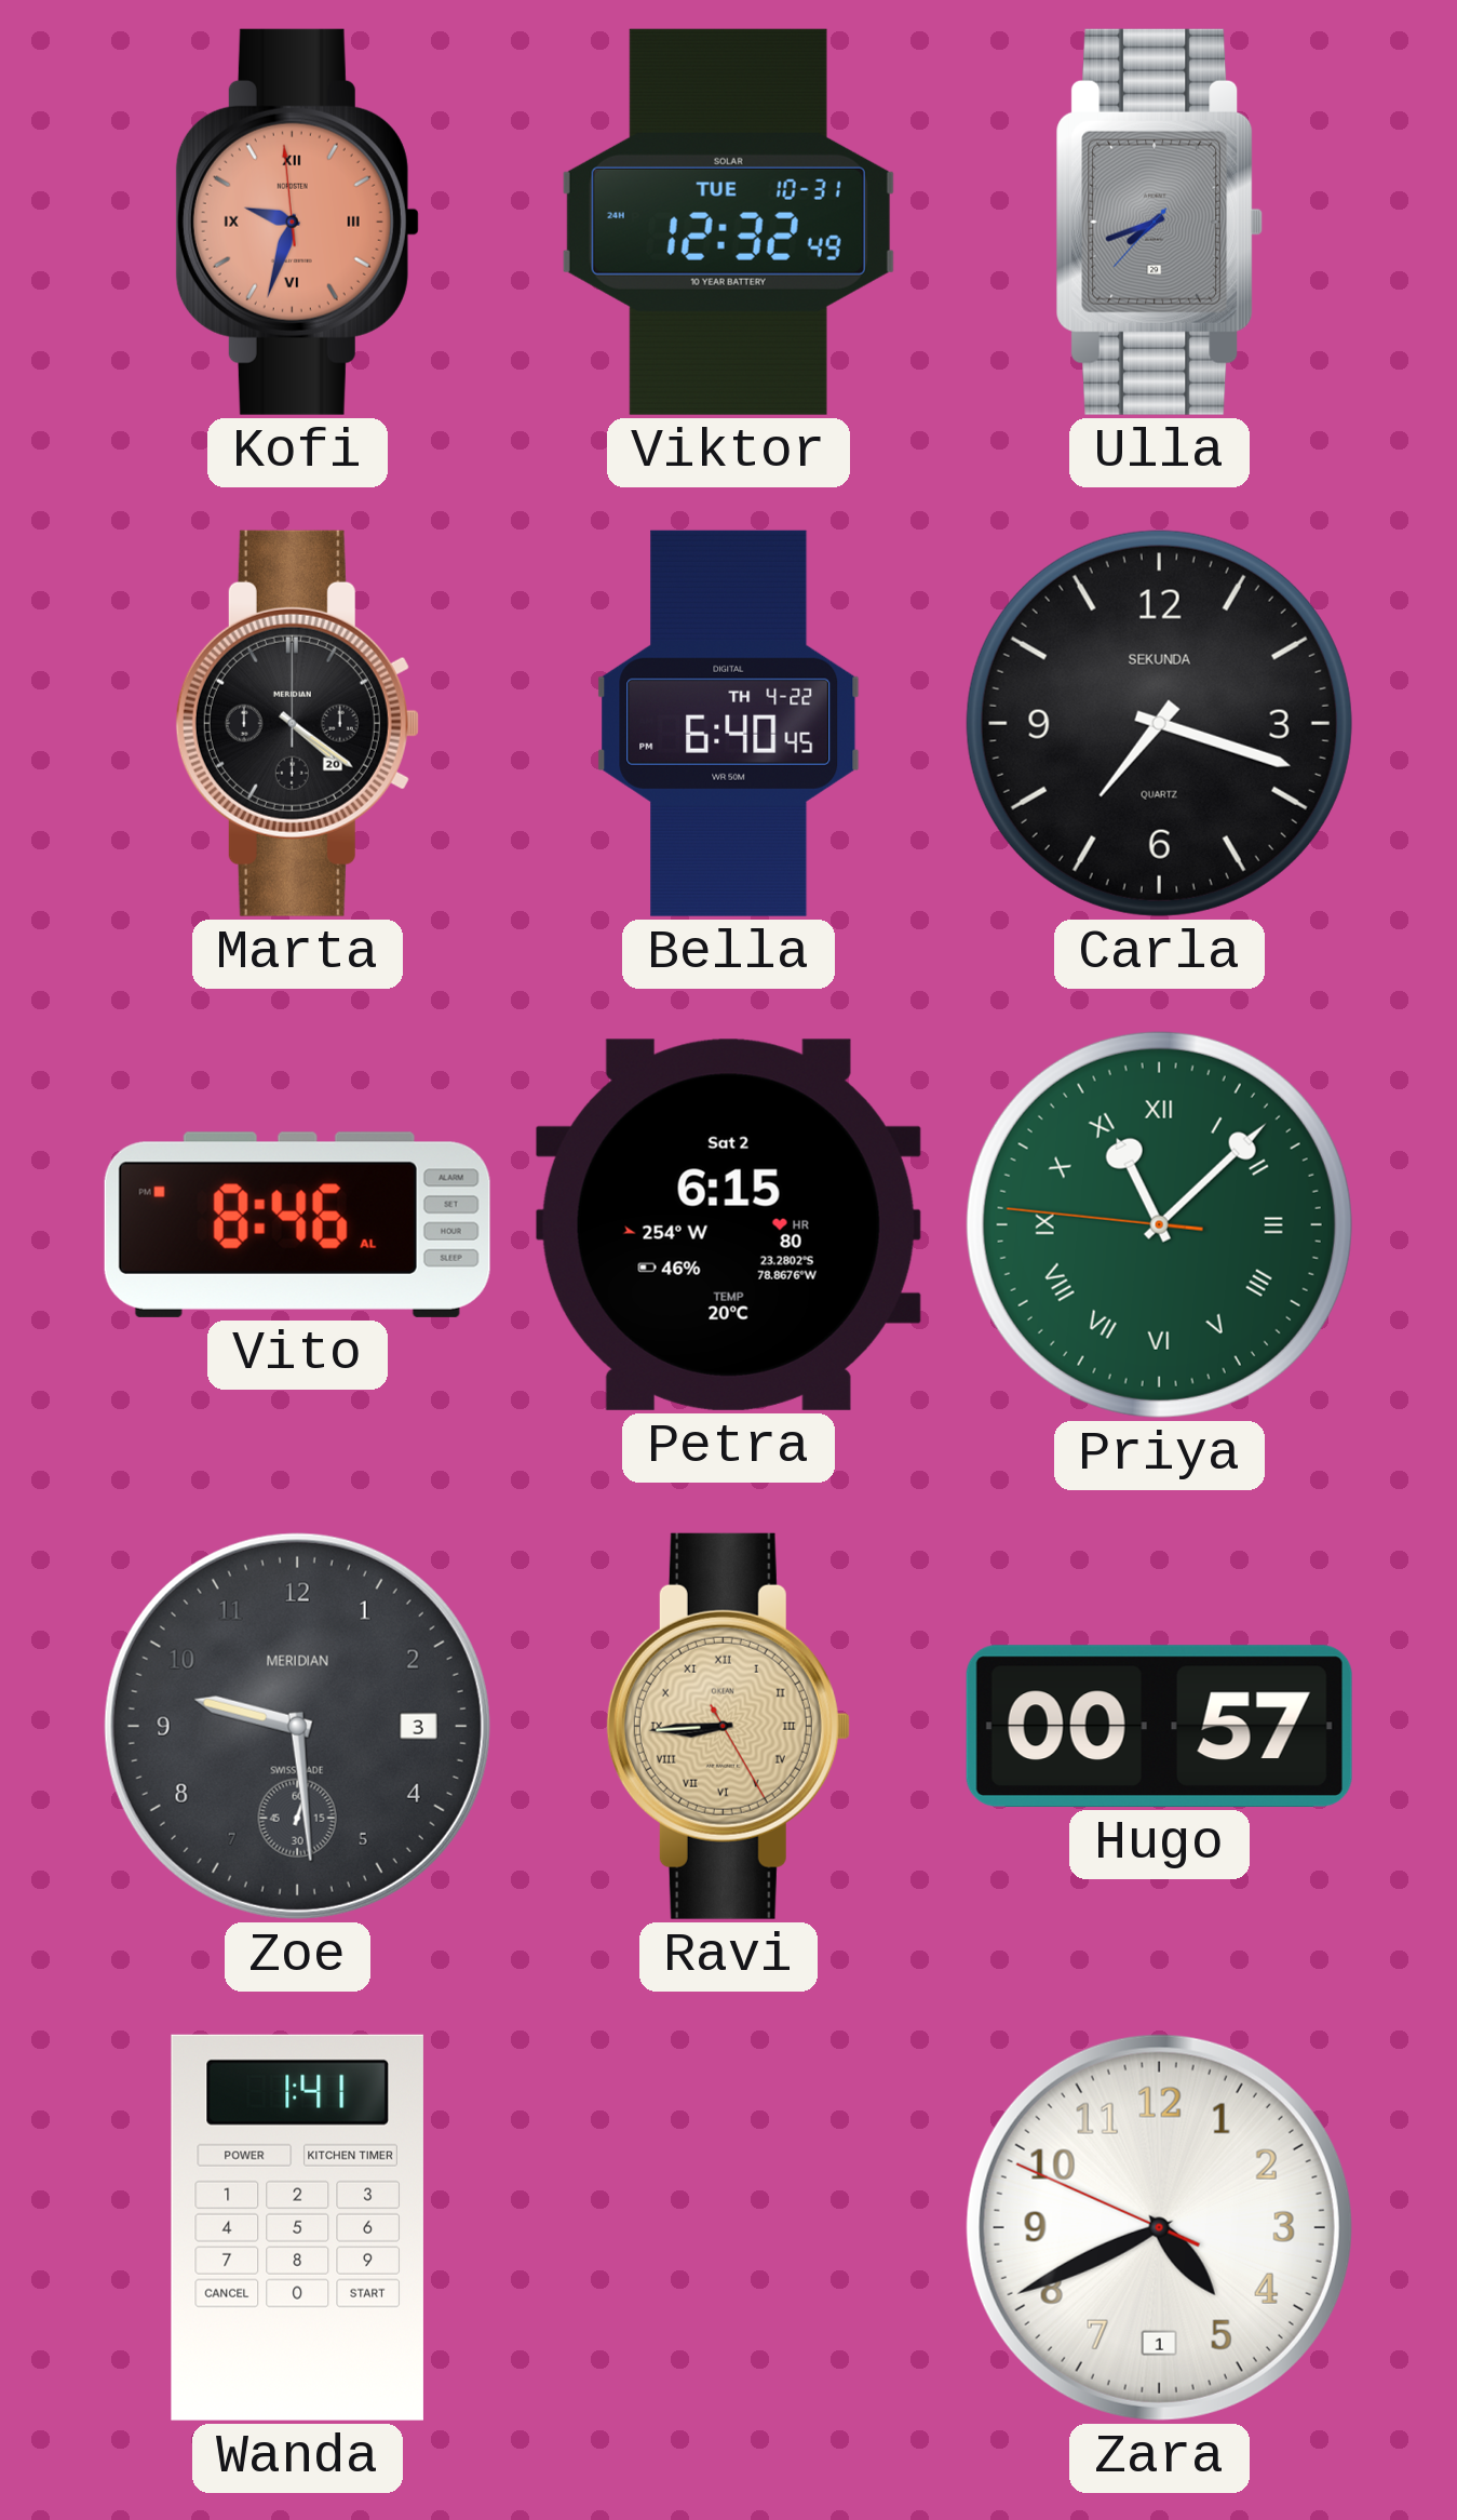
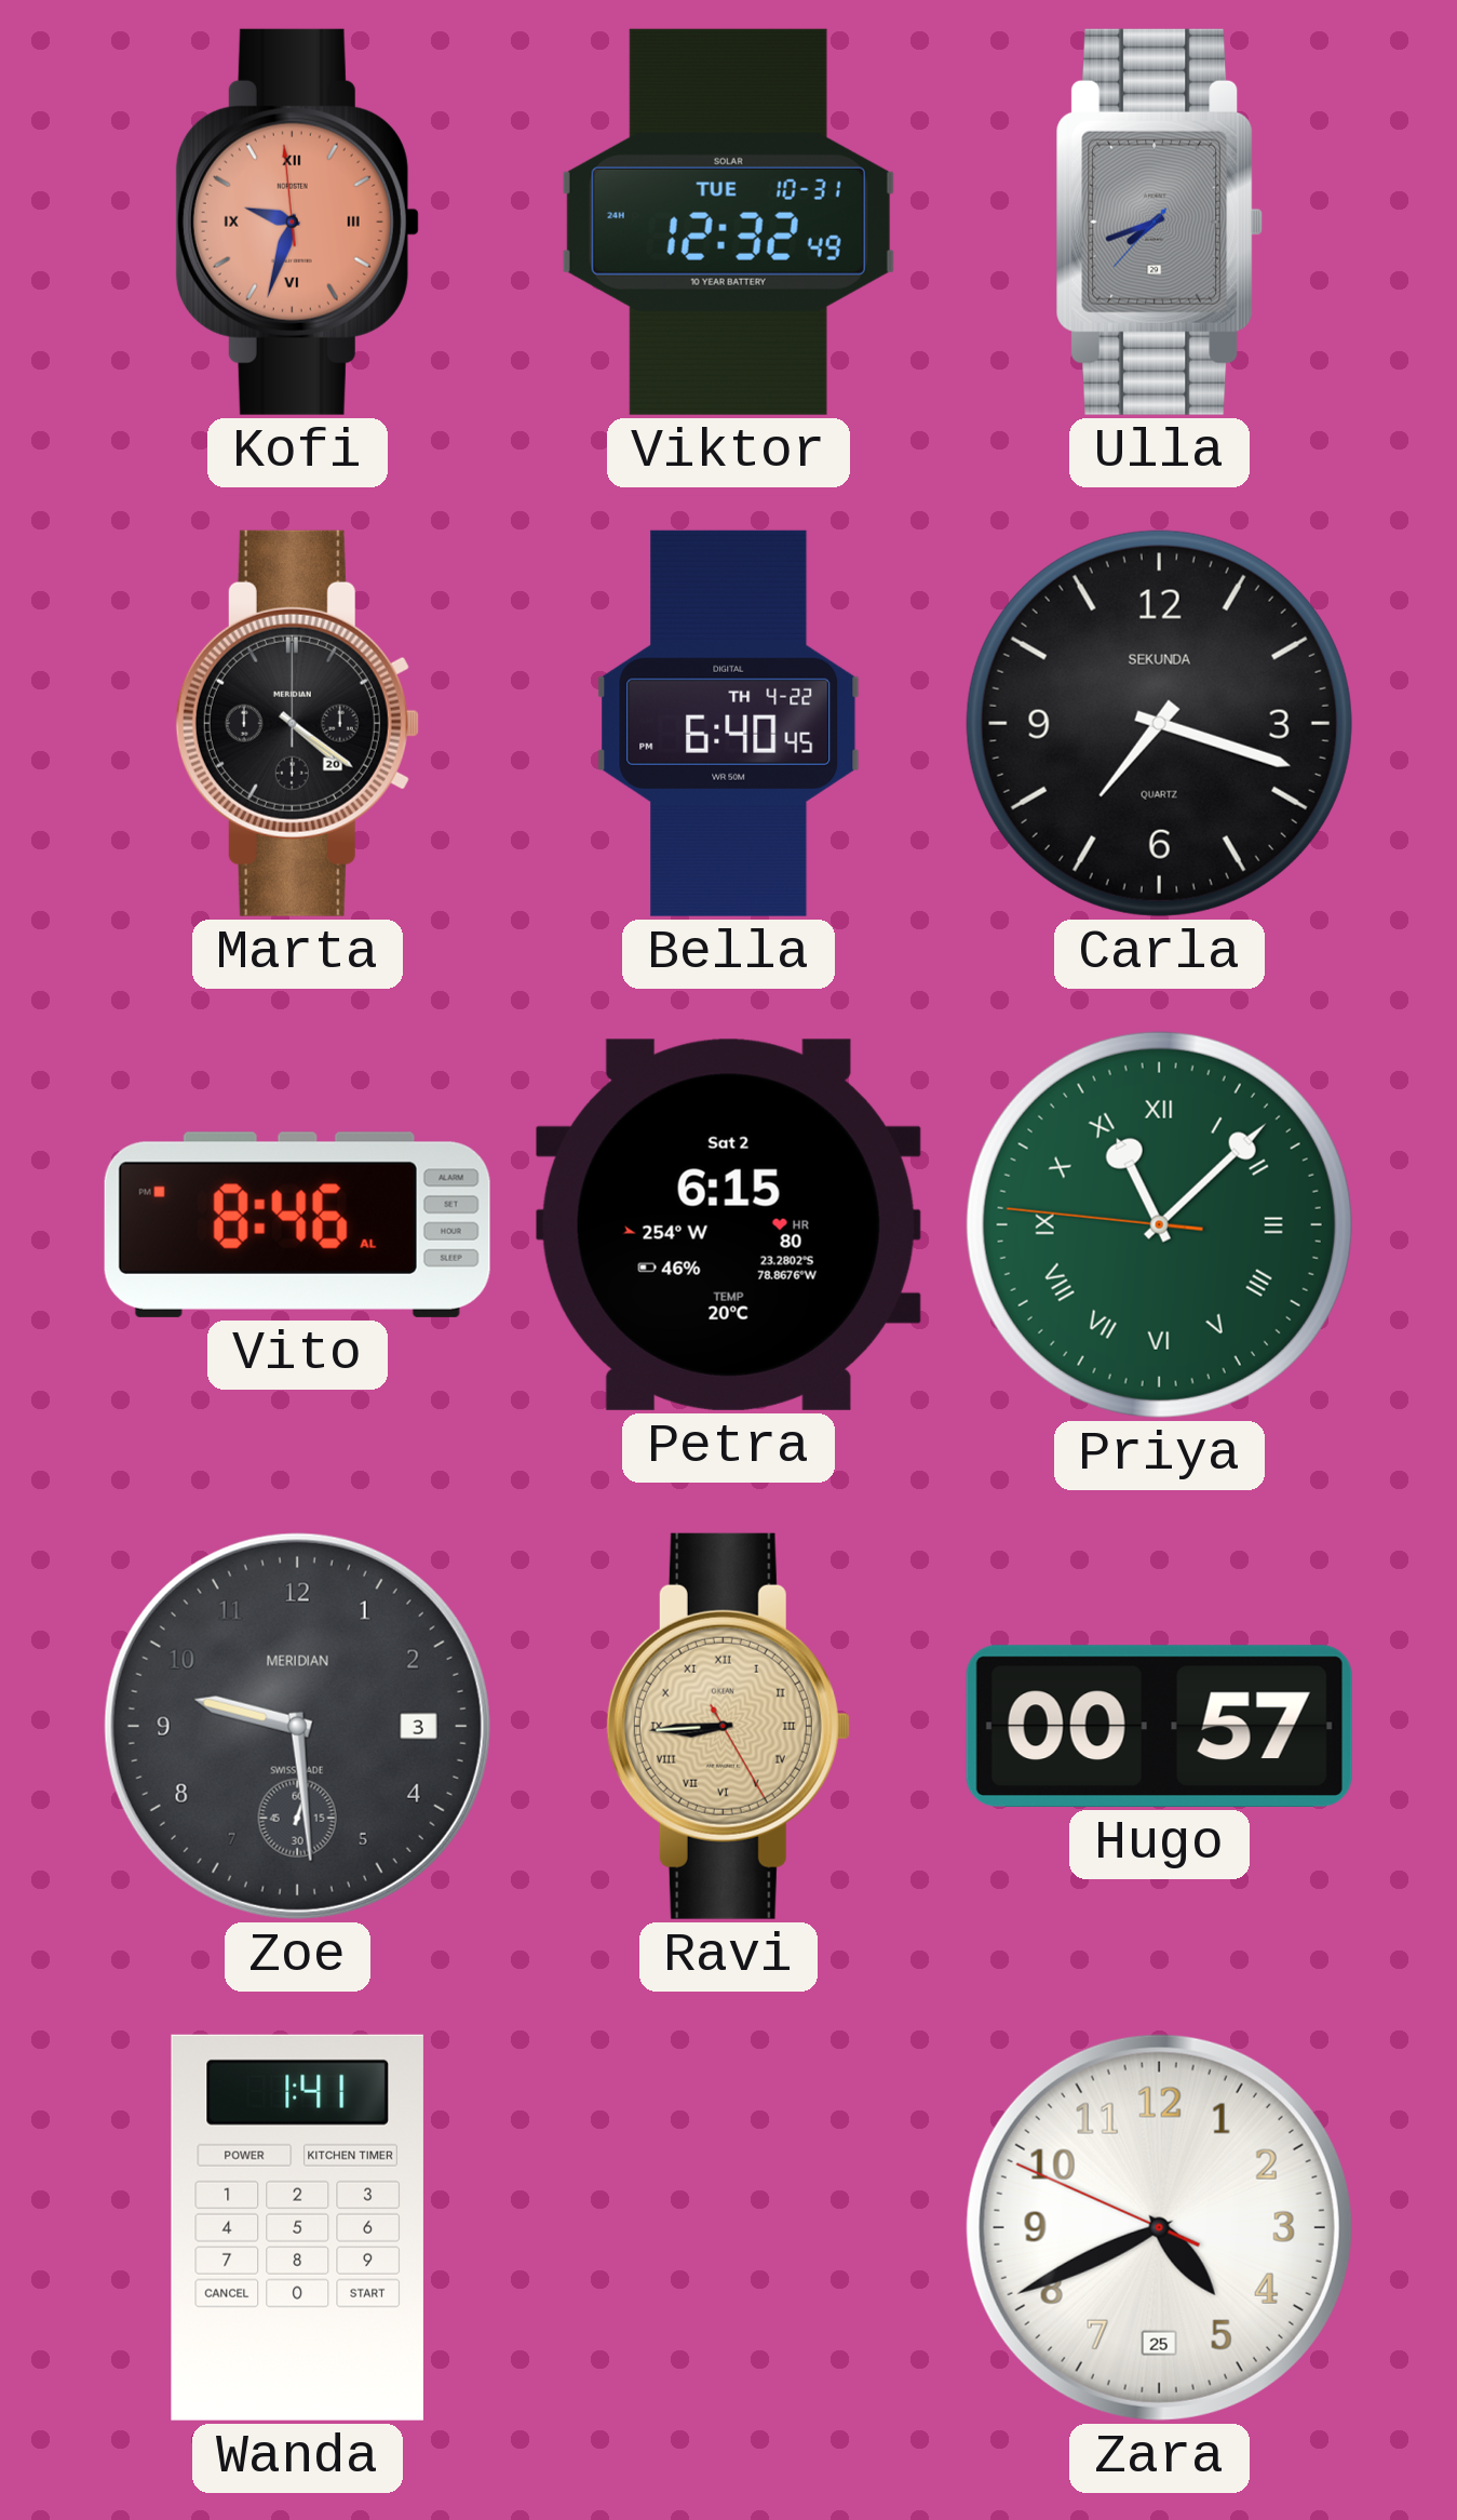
Zara date: 1 -> 25 (1159, 2227)
